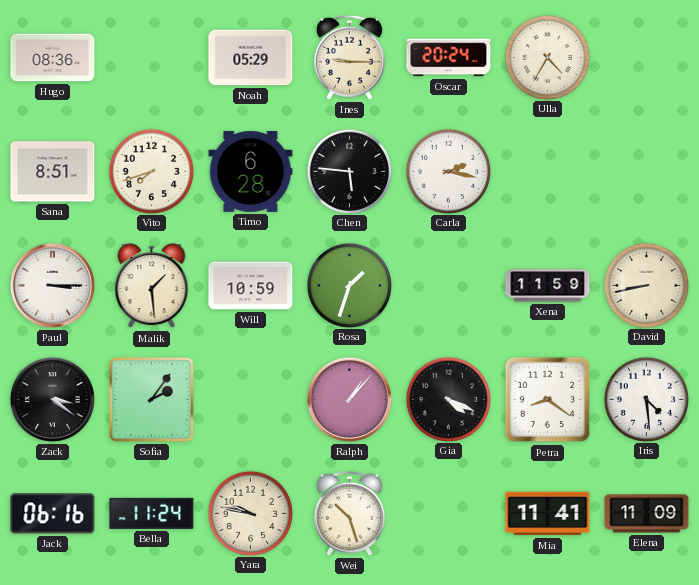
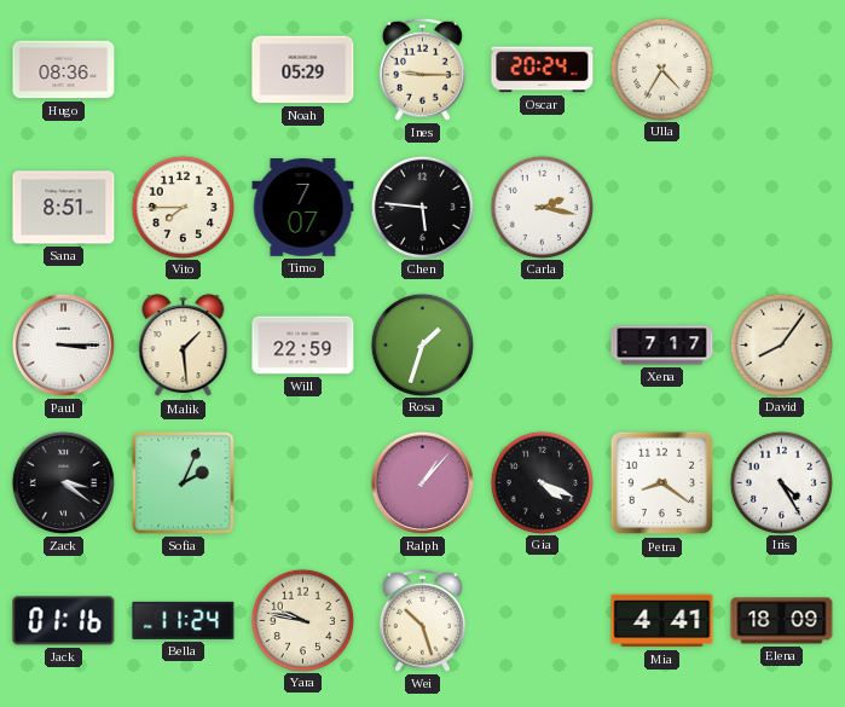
Vito: 7:42 -> 7:45 (183, 207)
Timo: 6:28 -> 7:07 (303, 208)
Will: 10:59 -> 22:59 (303, 346)
Xena: 11:59 -> 7:17 (662, 346)
David: 8:43 -> 8:06 (781, 344)
Sofia: 2:06 -> 2:04 (184, 483)
Iris: 4:29 -> 4:25 (781, 482)
Jack: 06:16 -> 01:16 (64, 621)
Mia: 11:41 -> 4:41 (662, 621)
Elena: 11:09 -> 18:09 (782, 621)
